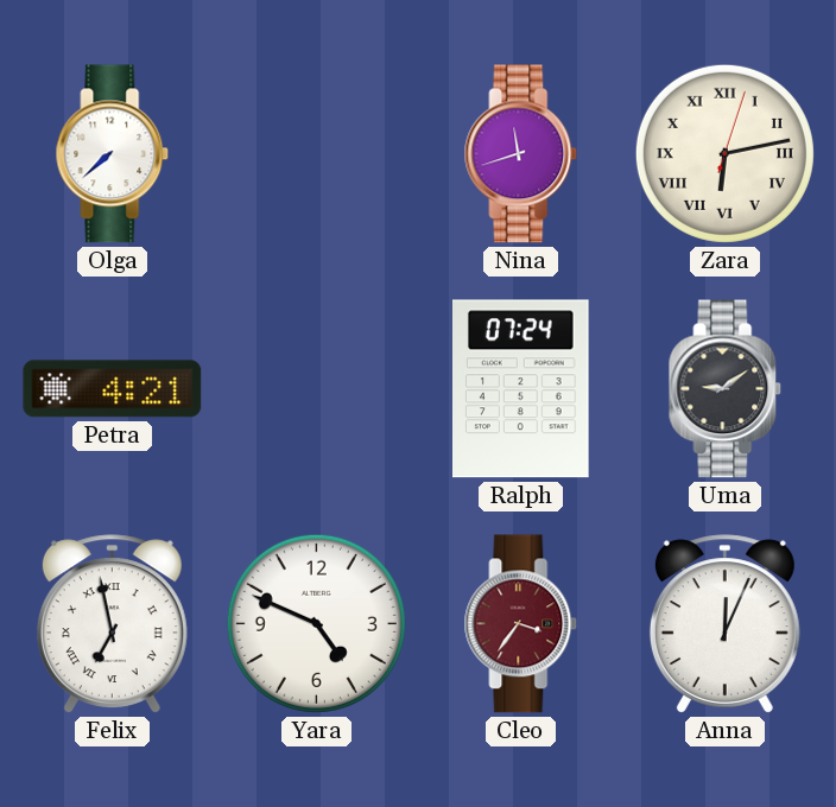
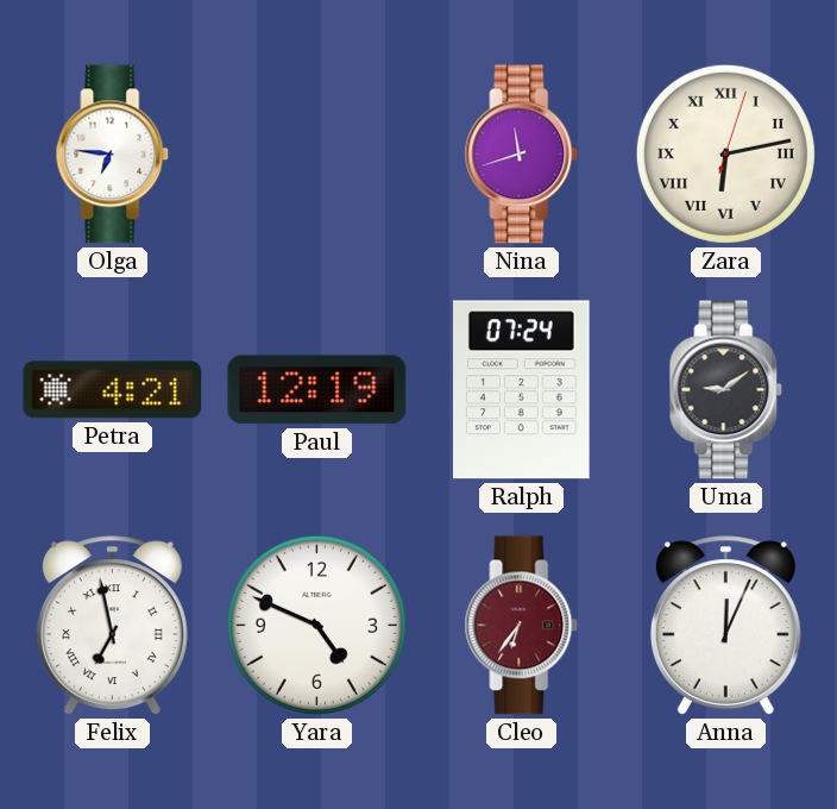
Olga: 7:38 -> 6:46 (113, 155)
Paul: none -> 12:19 (317, 390)
Cleo: 3:36 -> 6:36 (522, 626)
